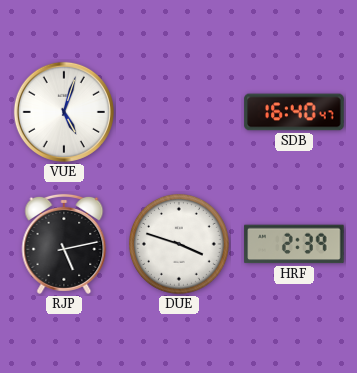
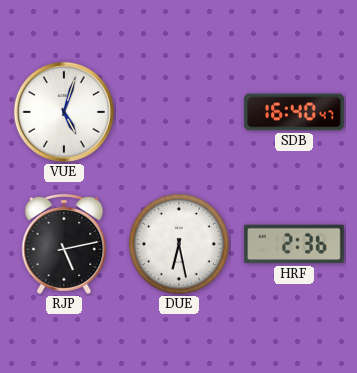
DUE: 3:48 -> 6:28 (179, 244)
HRF: 2:39 -> 2:36 (294, 244)
